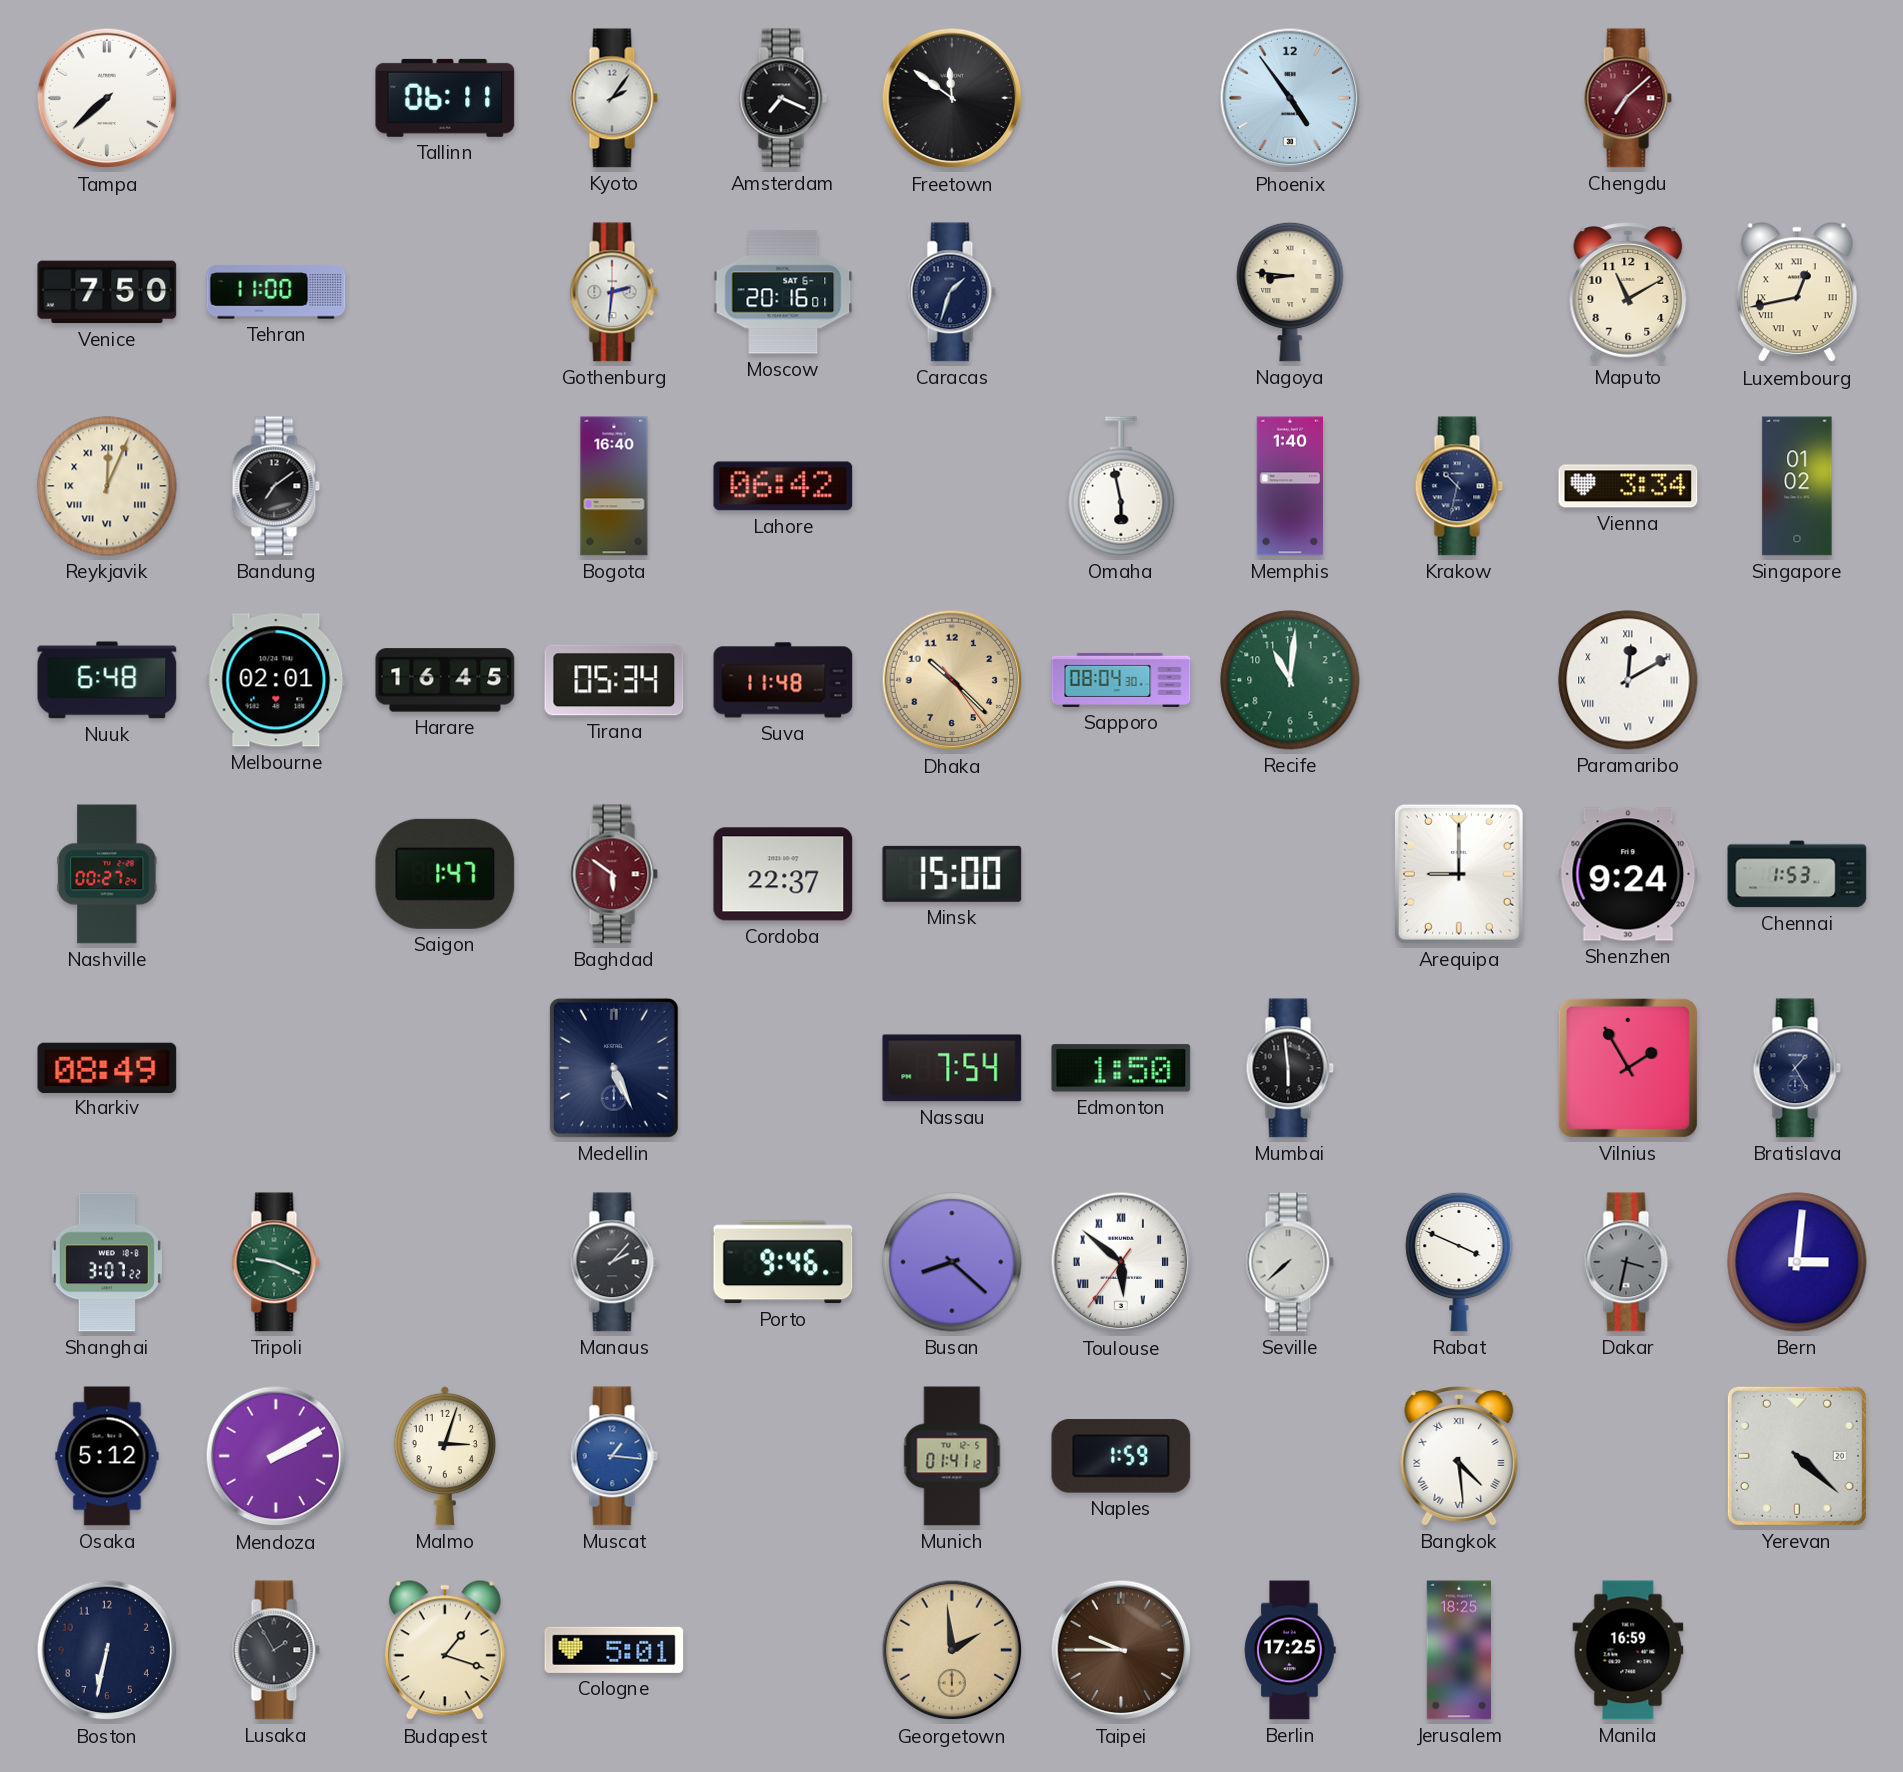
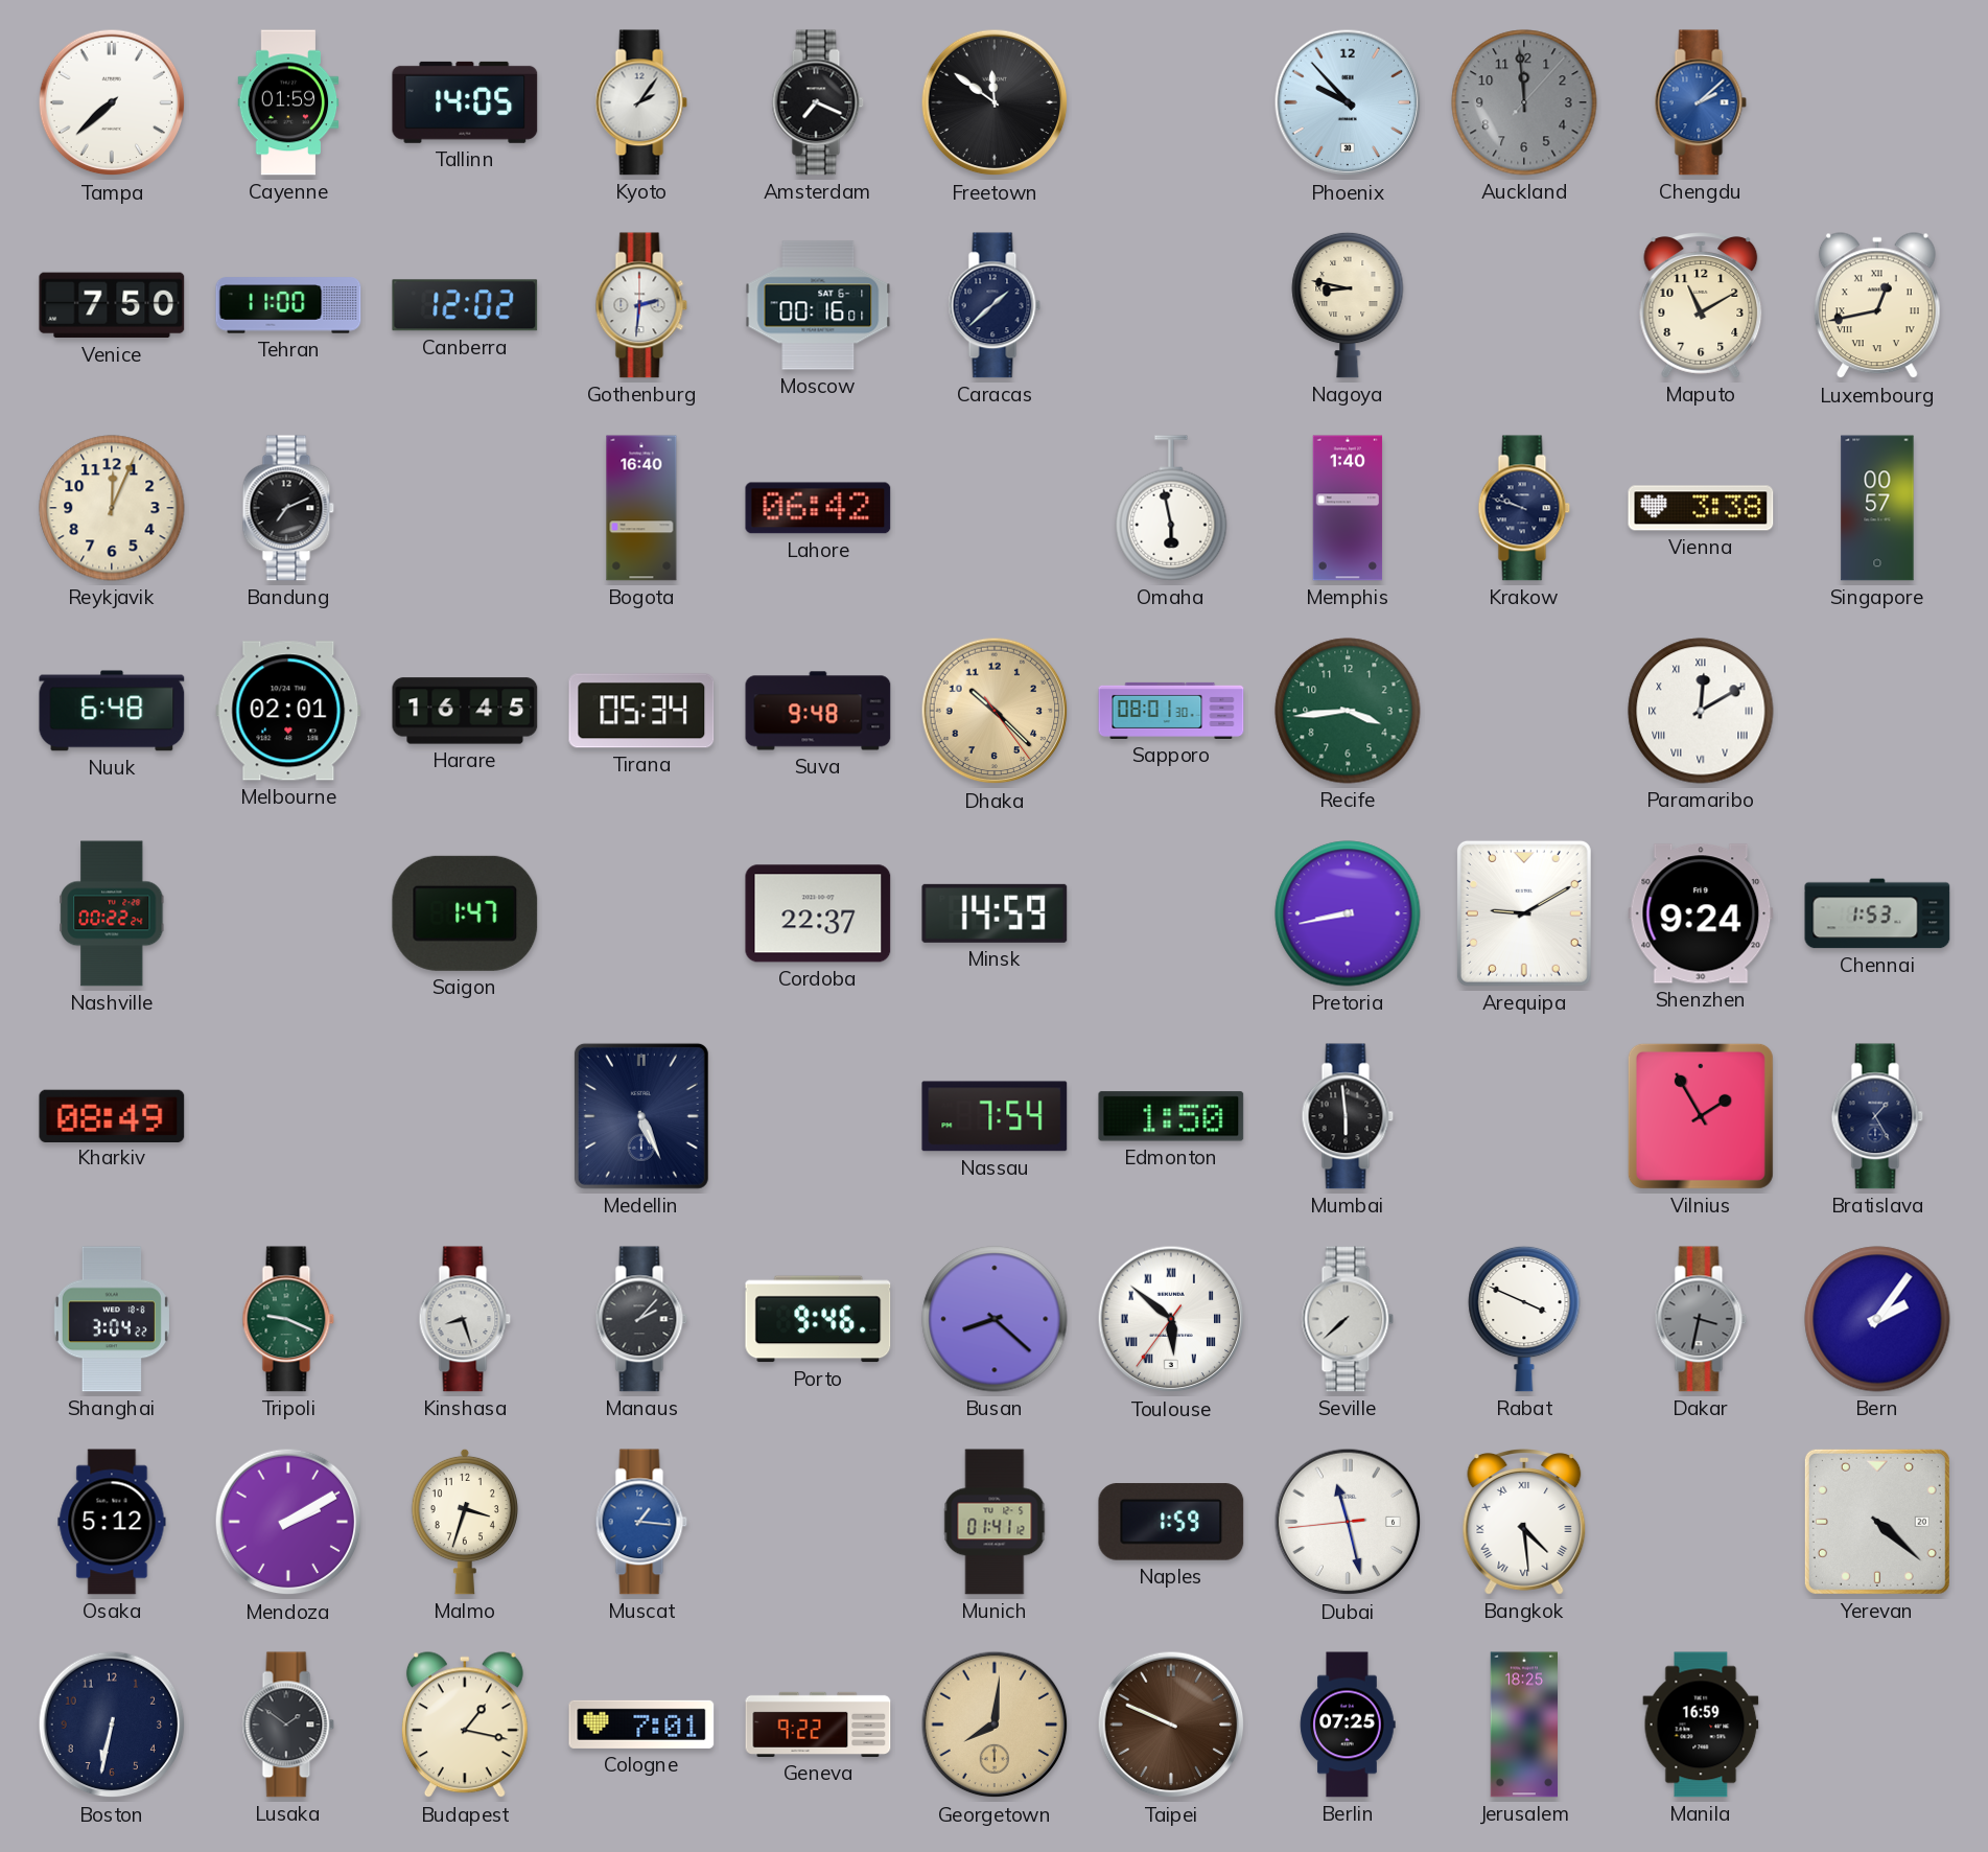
Cayenne: none -> 01:59 (288, 102)
Tallinn: 06:11 -> 14:05 (465, 102)
Phoenix: 4:54 -> 9:53 (1348, 102)
Auckland: none -> 11:59 (1524, 102)
Chengdu: 7:08 -> 2:08 (1701, 102)
Chengdu dial: burgundy -> blue (1701, 102)
Canberra: none -> 12:02 (465, 305)
Moscow: 20:16 -> 00:16 (818, 305)
Caracas: 1:33 -> 1:38 (995, 305)
Nagoya: 8:46 -> 8:47 (1348, 305)
Reykjavik numerals: Roman -> Arabic (112, 508)
Bandung: 7:09 -> 7:11 (288, 508)
Krakow: 10:32 -> 9:48 (1524, 508)
Vienna: 3:34 -> 3:38 (1701, 508)
Singapore: 01:02 -> 00:57 (1877, 508)
Suva: 11:48 -> 9:48 (818, 711)
Sapporo: 08:04 -> 08:01 (1171, 711)
Recife: 11:01 -> 3:44 (1348, 711)
Nashville: 00:27 -> 00:22 (112, 913)
Baghdad: 5:51 -> none (614, 874)
Minsk: 15:00 -> 14:59 (995, 913)
Pretoria: none -> 8:43 (1348, 913)
Arequipa: 9:00 -> 9:10 (1524, 913)
Shanghai: 3:07 -> 3:04 (112, 1319)
Kinshasa: none -> 8:27 (465, 1319)
Bern: 3:01 -> 2:06 (1877, 1319)
Malmo: 3:03 -> 3:33 (464, 1522)
Dubai: none -> 11:27 (1348, 1522)
Lusaka: 1:55 -> 1:51 (288, 1724)
Budapest: 1:18 -> 1:17 (465, 1726)
Cologne: 5:01 -> 7:01 (641, 1724)
Geneva: none -> 9:22 (818, 1724)
Georgetown: 1:59 -> 8:01 (995, 1724)
Taipei: 9:45 -> 9:49 (1171, 1724)
Berlin: 17:25 -> 07:25 (1348, 1724)
